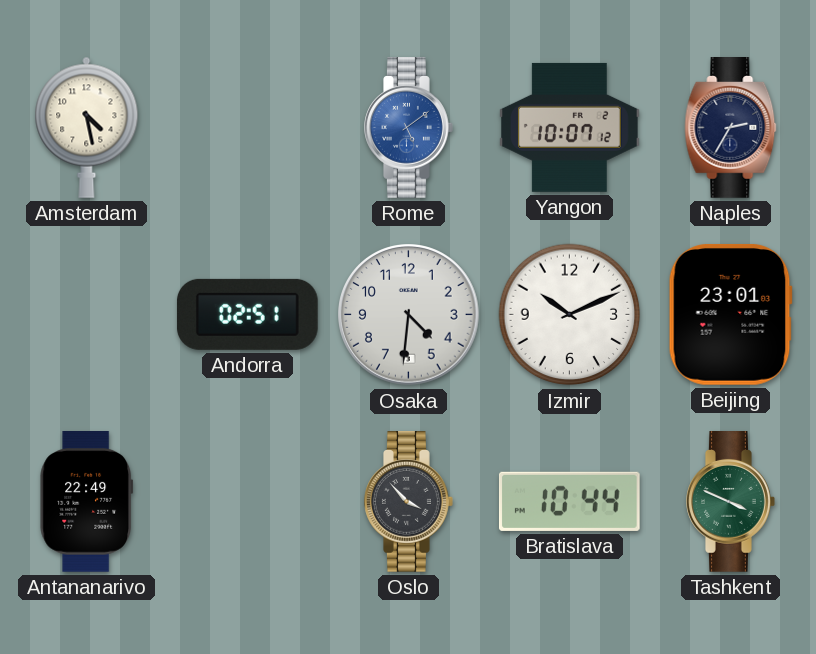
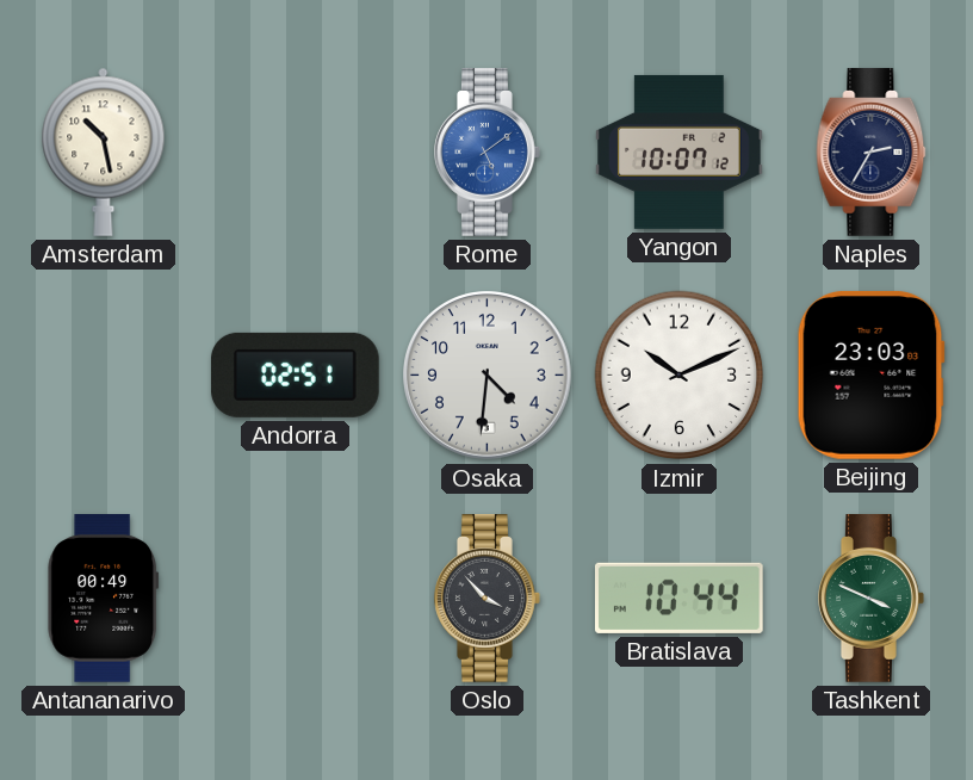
Amsterdam: 4:28 -> 10:28 (104, 151)
Beijing: 23:01 -> 23:03 (870, 374)
Antananarivo: 22:49 -> 00:49 (104, 599)
